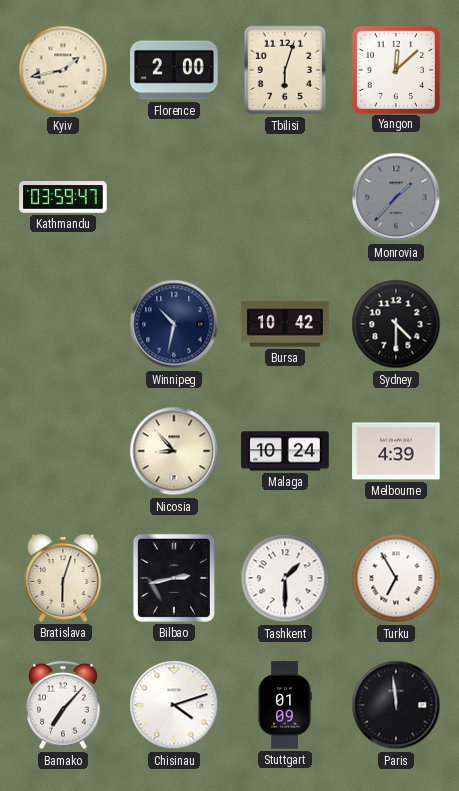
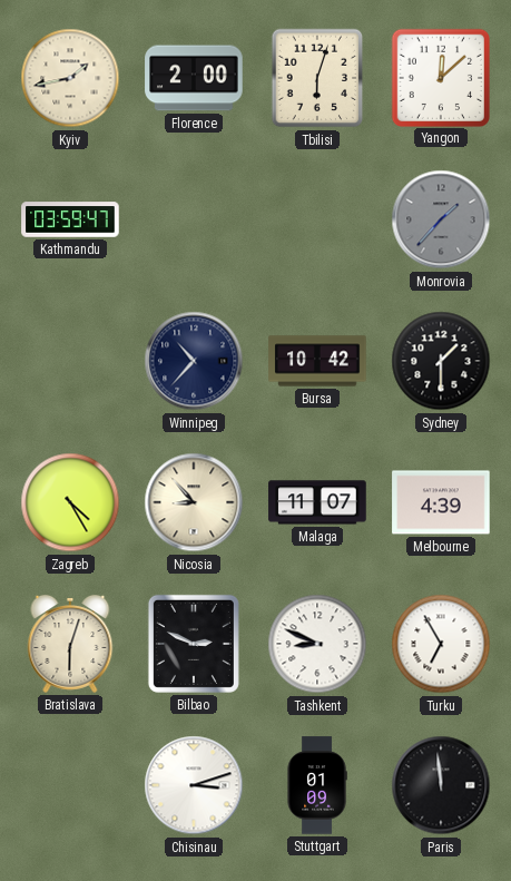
Winnipeg: 10:32 -> 10:37 (194, 361)
Sydney: 4:30 -> 1:30 (441, 361)
Zagreb: none -> 4:25 (70, 502)
Malaga: 10:24 -> 11:07 (317, 502)
Bilbao: 2:43 -> 2:49 (194, 644)
Tashkent: 1:30 -> 8:49 (317, 644)
Bamako: 7:07 -> none (64, 705)
Chisinau: 4:12 -> 3:12 (194, 785)
